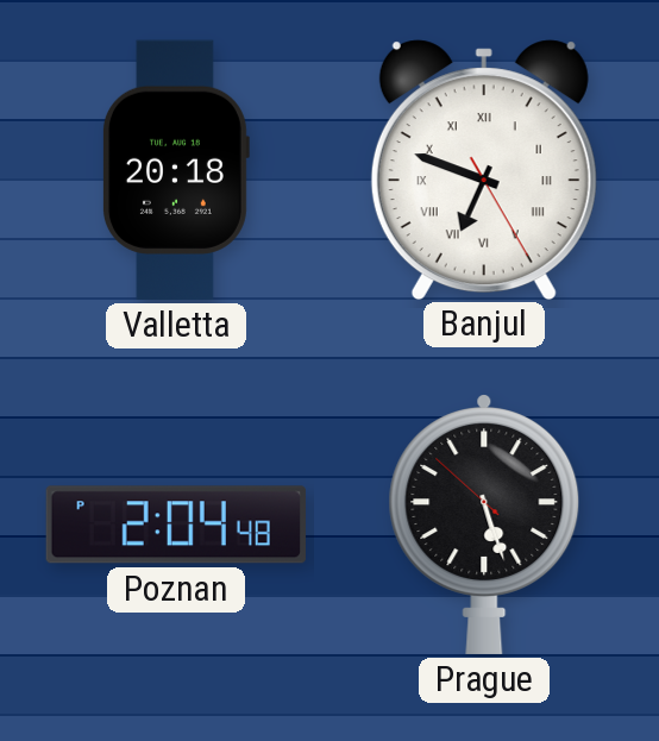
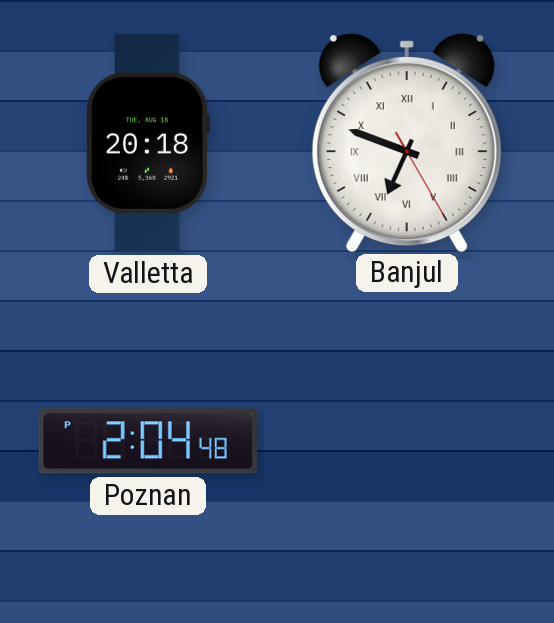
Prague: 5:26 -> none (484, 525)
